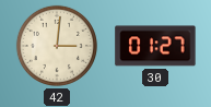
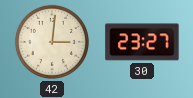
30: 01:27 -> 23:27 (142, 42)
